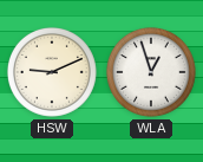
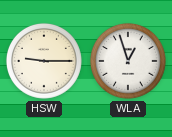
HSW: 9:11 -> 9:15 (44, 61)
